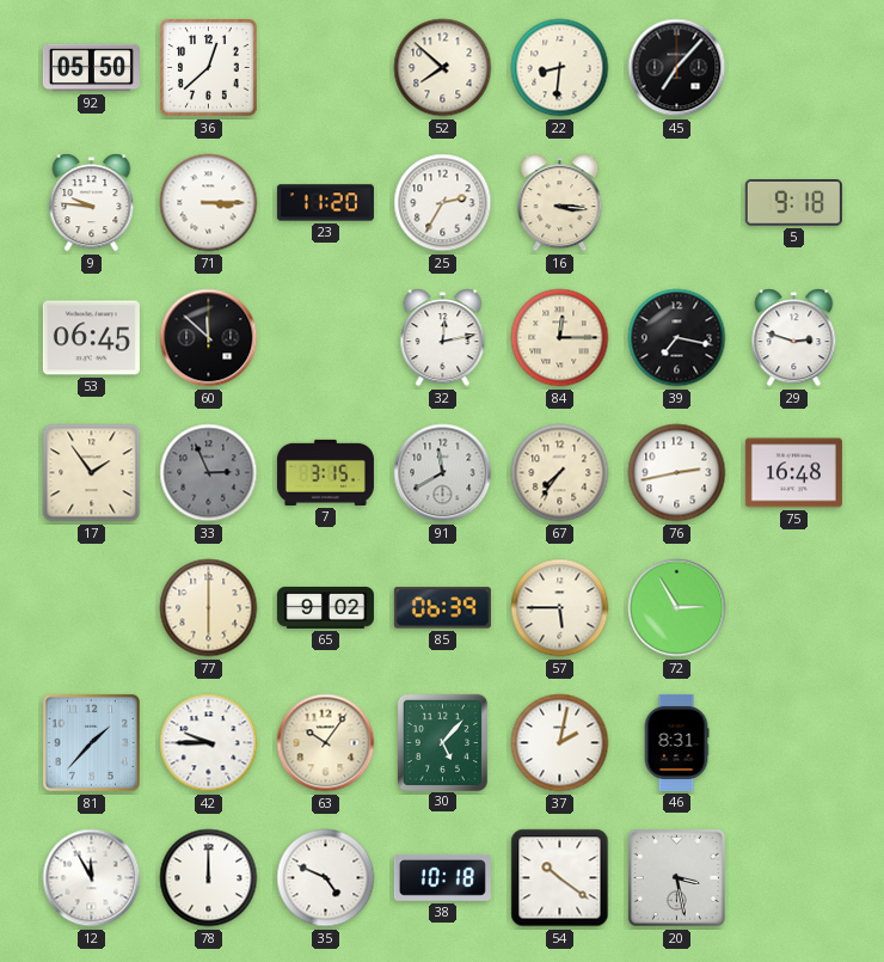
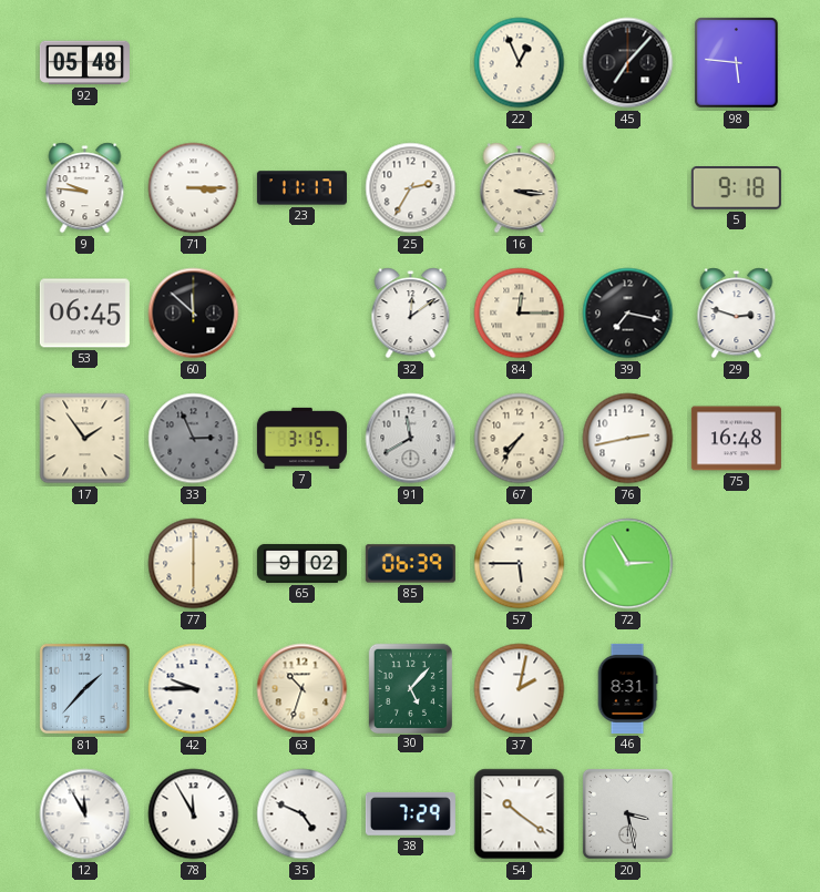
92: 05:50 -> 05:48 (84, 63)
36: 12:38 -> none (209, 68)
52: 7:52 -> none (443, 68)
22: 8:31 -> 12:56 (520, 63)
98: none -> 5:46 (737, 63)
23: 11:20 -> 11:17 (301, 188)
32: 12:13 -> 12:09 (411, 314)
63: 10:06 -> 10:33 (303, 689)
78: 12:00 -> 11:55 (194, 814)
38: 10:18 -> 7:29 (410, 813)
